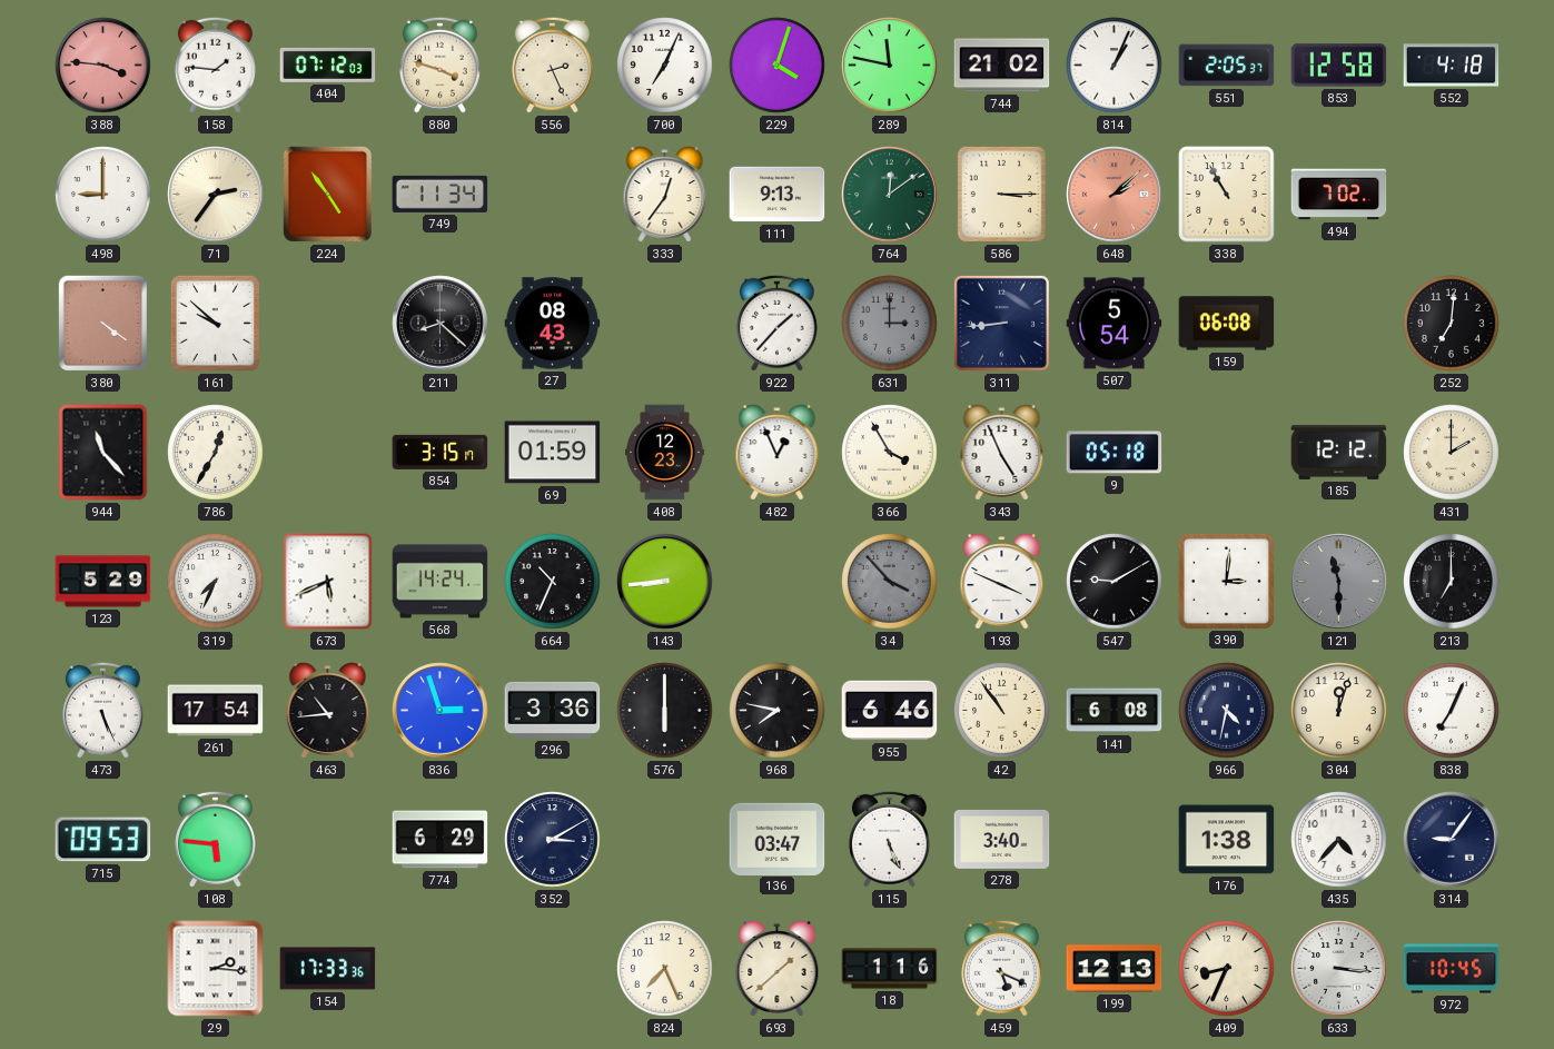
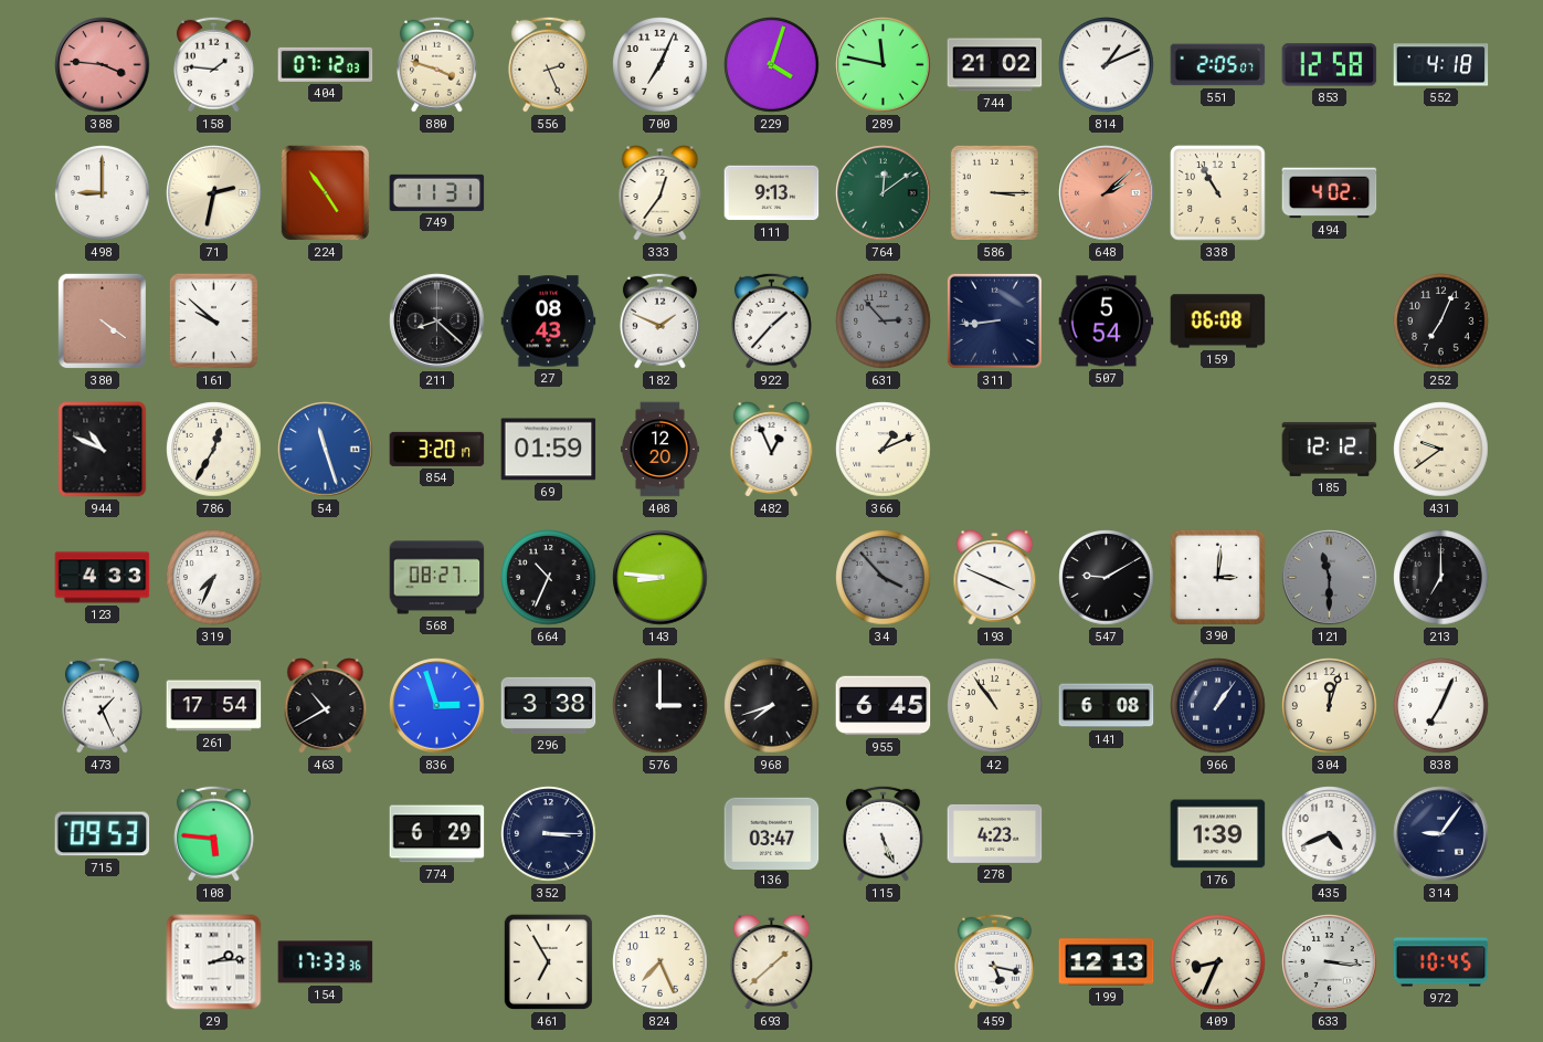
814: 1:04 -> 1:11 (1107, 65)
551: 2:05:37 -> 2:05:07 (1218, 65)
71: 2:36 -> 2:32 (214, 193)
749: 11:34 -> 11:31 (437, 192)
494: 7:02 -> 4:02 (1330, 193)
182: none -> 1:49 (659, 320)
631: 3:00 -> 2:53 (884, 322)
252: 7:01 -> 7:04 (1441, 322)
944: 11:23 -> 10:49 (103, 450)
54: none -> 11:27 (326, 450)
854: 3:15 -> 3:20 (437, 449)
408: 12:23 -> 12:20 (659, 450)
366: 3:55 -> 1:11 (884, 450)
343: 4:56 -> none (1002, 453)
9: 05:18 -> none (1115, 453)
431: 2:00 -> 9:39 (1441, 450)
123: 5:29 -> 4:33 (103, 578)
673: 5:41 -> none (328, 582)
568: 14:24 -> 08:27 (437, 578)
143: 8:44 -> 8:46 (660, 578)
473: 5:26 -> 1:26 (102, 705)
463: 10:44 -> 10:40 (326, 706)
296: 3:36 -> 3:38 (549, 705)
576: 6:00 -> 3:00 (660, 706)
968: 7:47 -> 7:42 (772, 706)
955: 6:46 -> 6:45 (884, 706)
966: 4:32 -> 1:06 (1218, 706)
352: 3:10 -> 3:15 (549, 834)
278: 3:40 -> 4:23 (995, 833)
176: 1:38 -> 1:39 (1218, 834)
435: 4:37 -> 4:41 (1330, 834)
29: 2:16 -> 2:14 (214, 962)
461: none -> 6:55 (548, 961)
18: 1:16 -> none (890, 969)
459: 5:19 -> 5:17 (994, 961)
